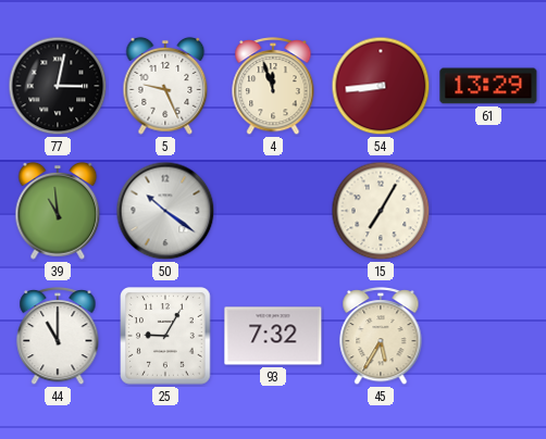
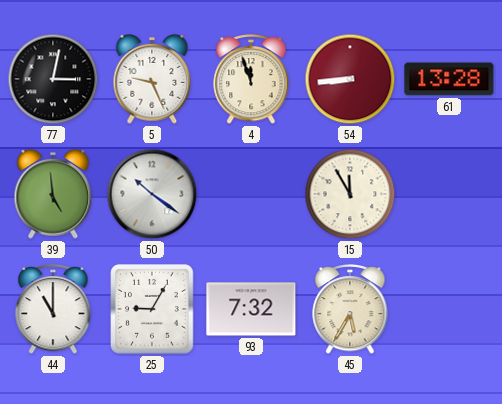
61: 13:29 -> 13:28 (449, 79)
39: 10:59 -> 4:59 (53, 194)
15: 7:05 -> 11:55 (350, 194)
